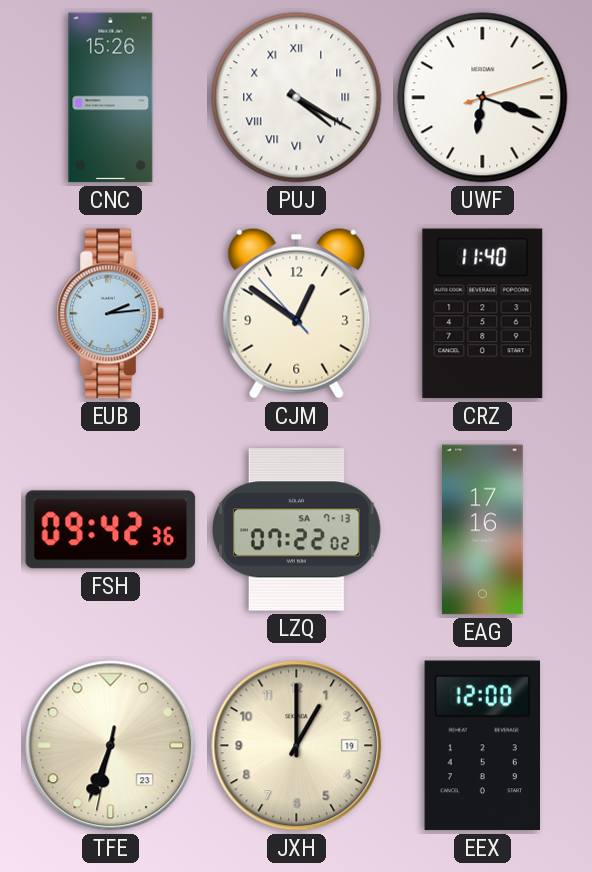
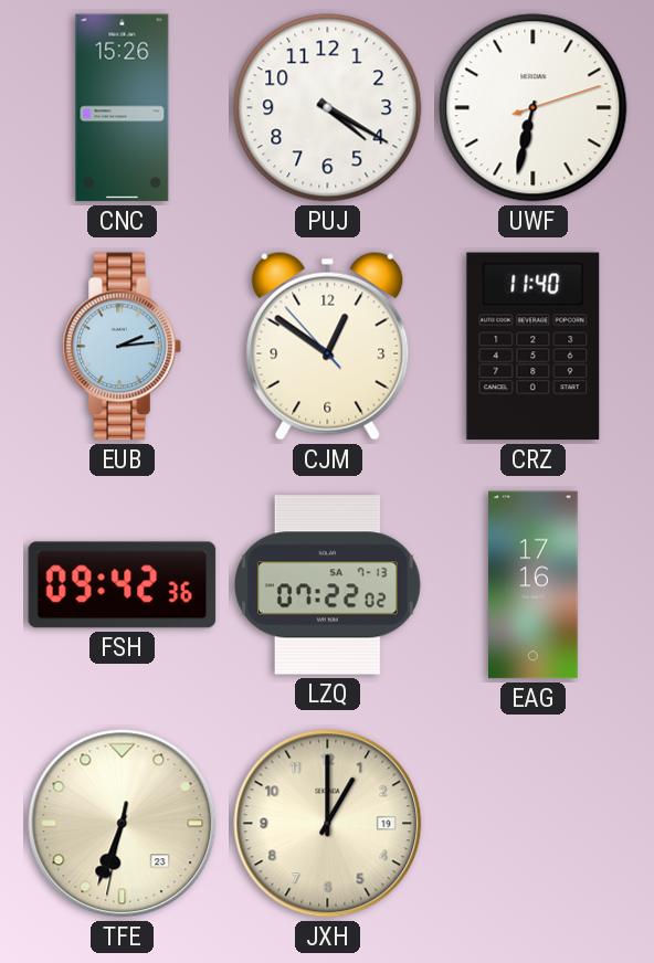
PUJ numerals: Roman -> Arabic (328, 108)
UWF: 6:18 -> 6:32 (534, 108)
EEX: 12:00 -> none (482, 746)
